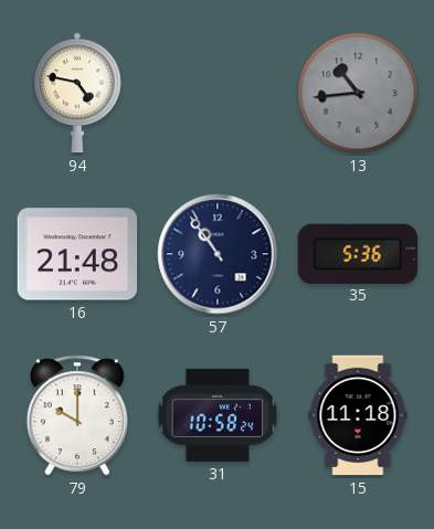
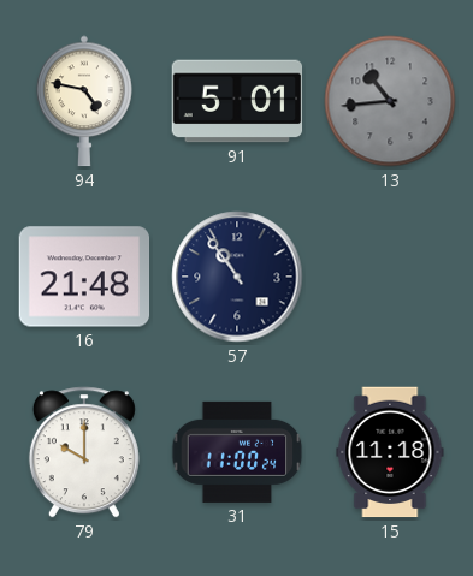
91: none -> 5:01 (237, 101)
35: 5:36 -> none (357, 253)
31: 10:58 -> 11:00 (237, 452)
